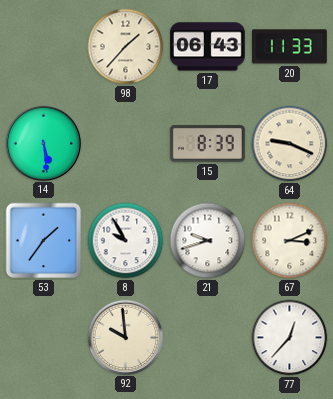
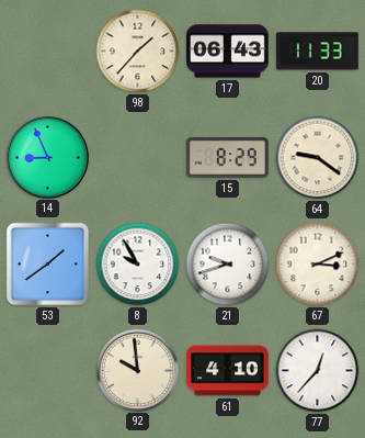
14: 5:29 -> 8:56 (47, 157)
15: 8:39 -> 8:29 (227, 158)
64: 9:19 -> 9:21 (318, 158)
53: 1:36 -> 1:39 (48, 265)
61: none -> 4:10 (228, 371)
